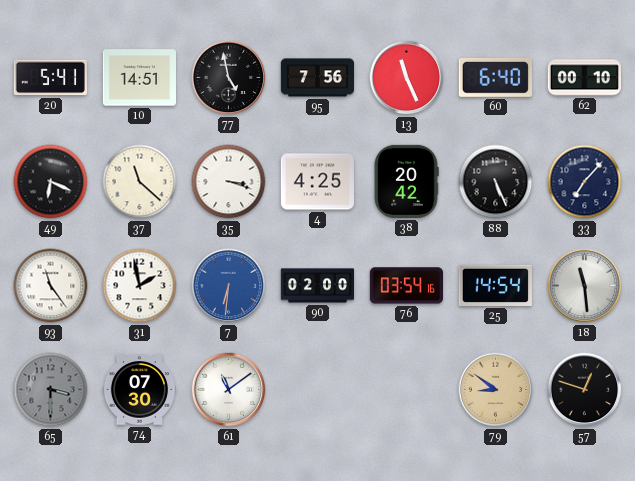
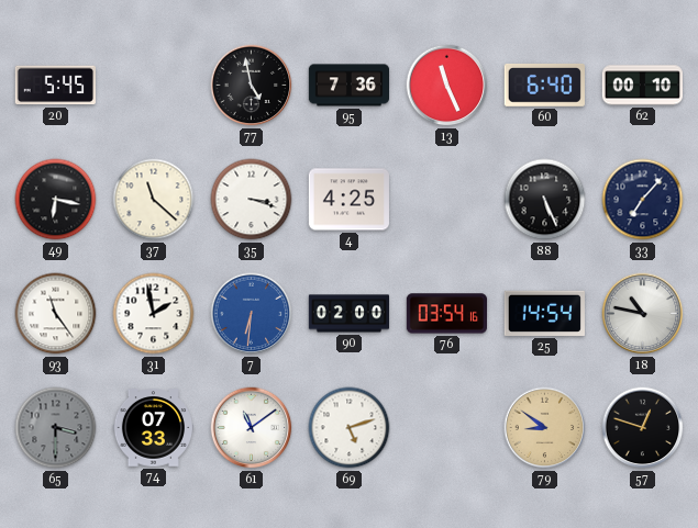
20: 5:41 -> 5:45 (55, 86)
10: 14:51 -> none (139, 78)
95: 7:56 -> 7:36 (348, 86)
49: 6:19 -> 6:17 (56, 200)
38: 20:42 -> none (406, 181)
18: 11:29 -> 10:47 (643, 314)
74: 07:30 -> 07:33 (153, 428)
69: none -> 5:12 (350, 428)
